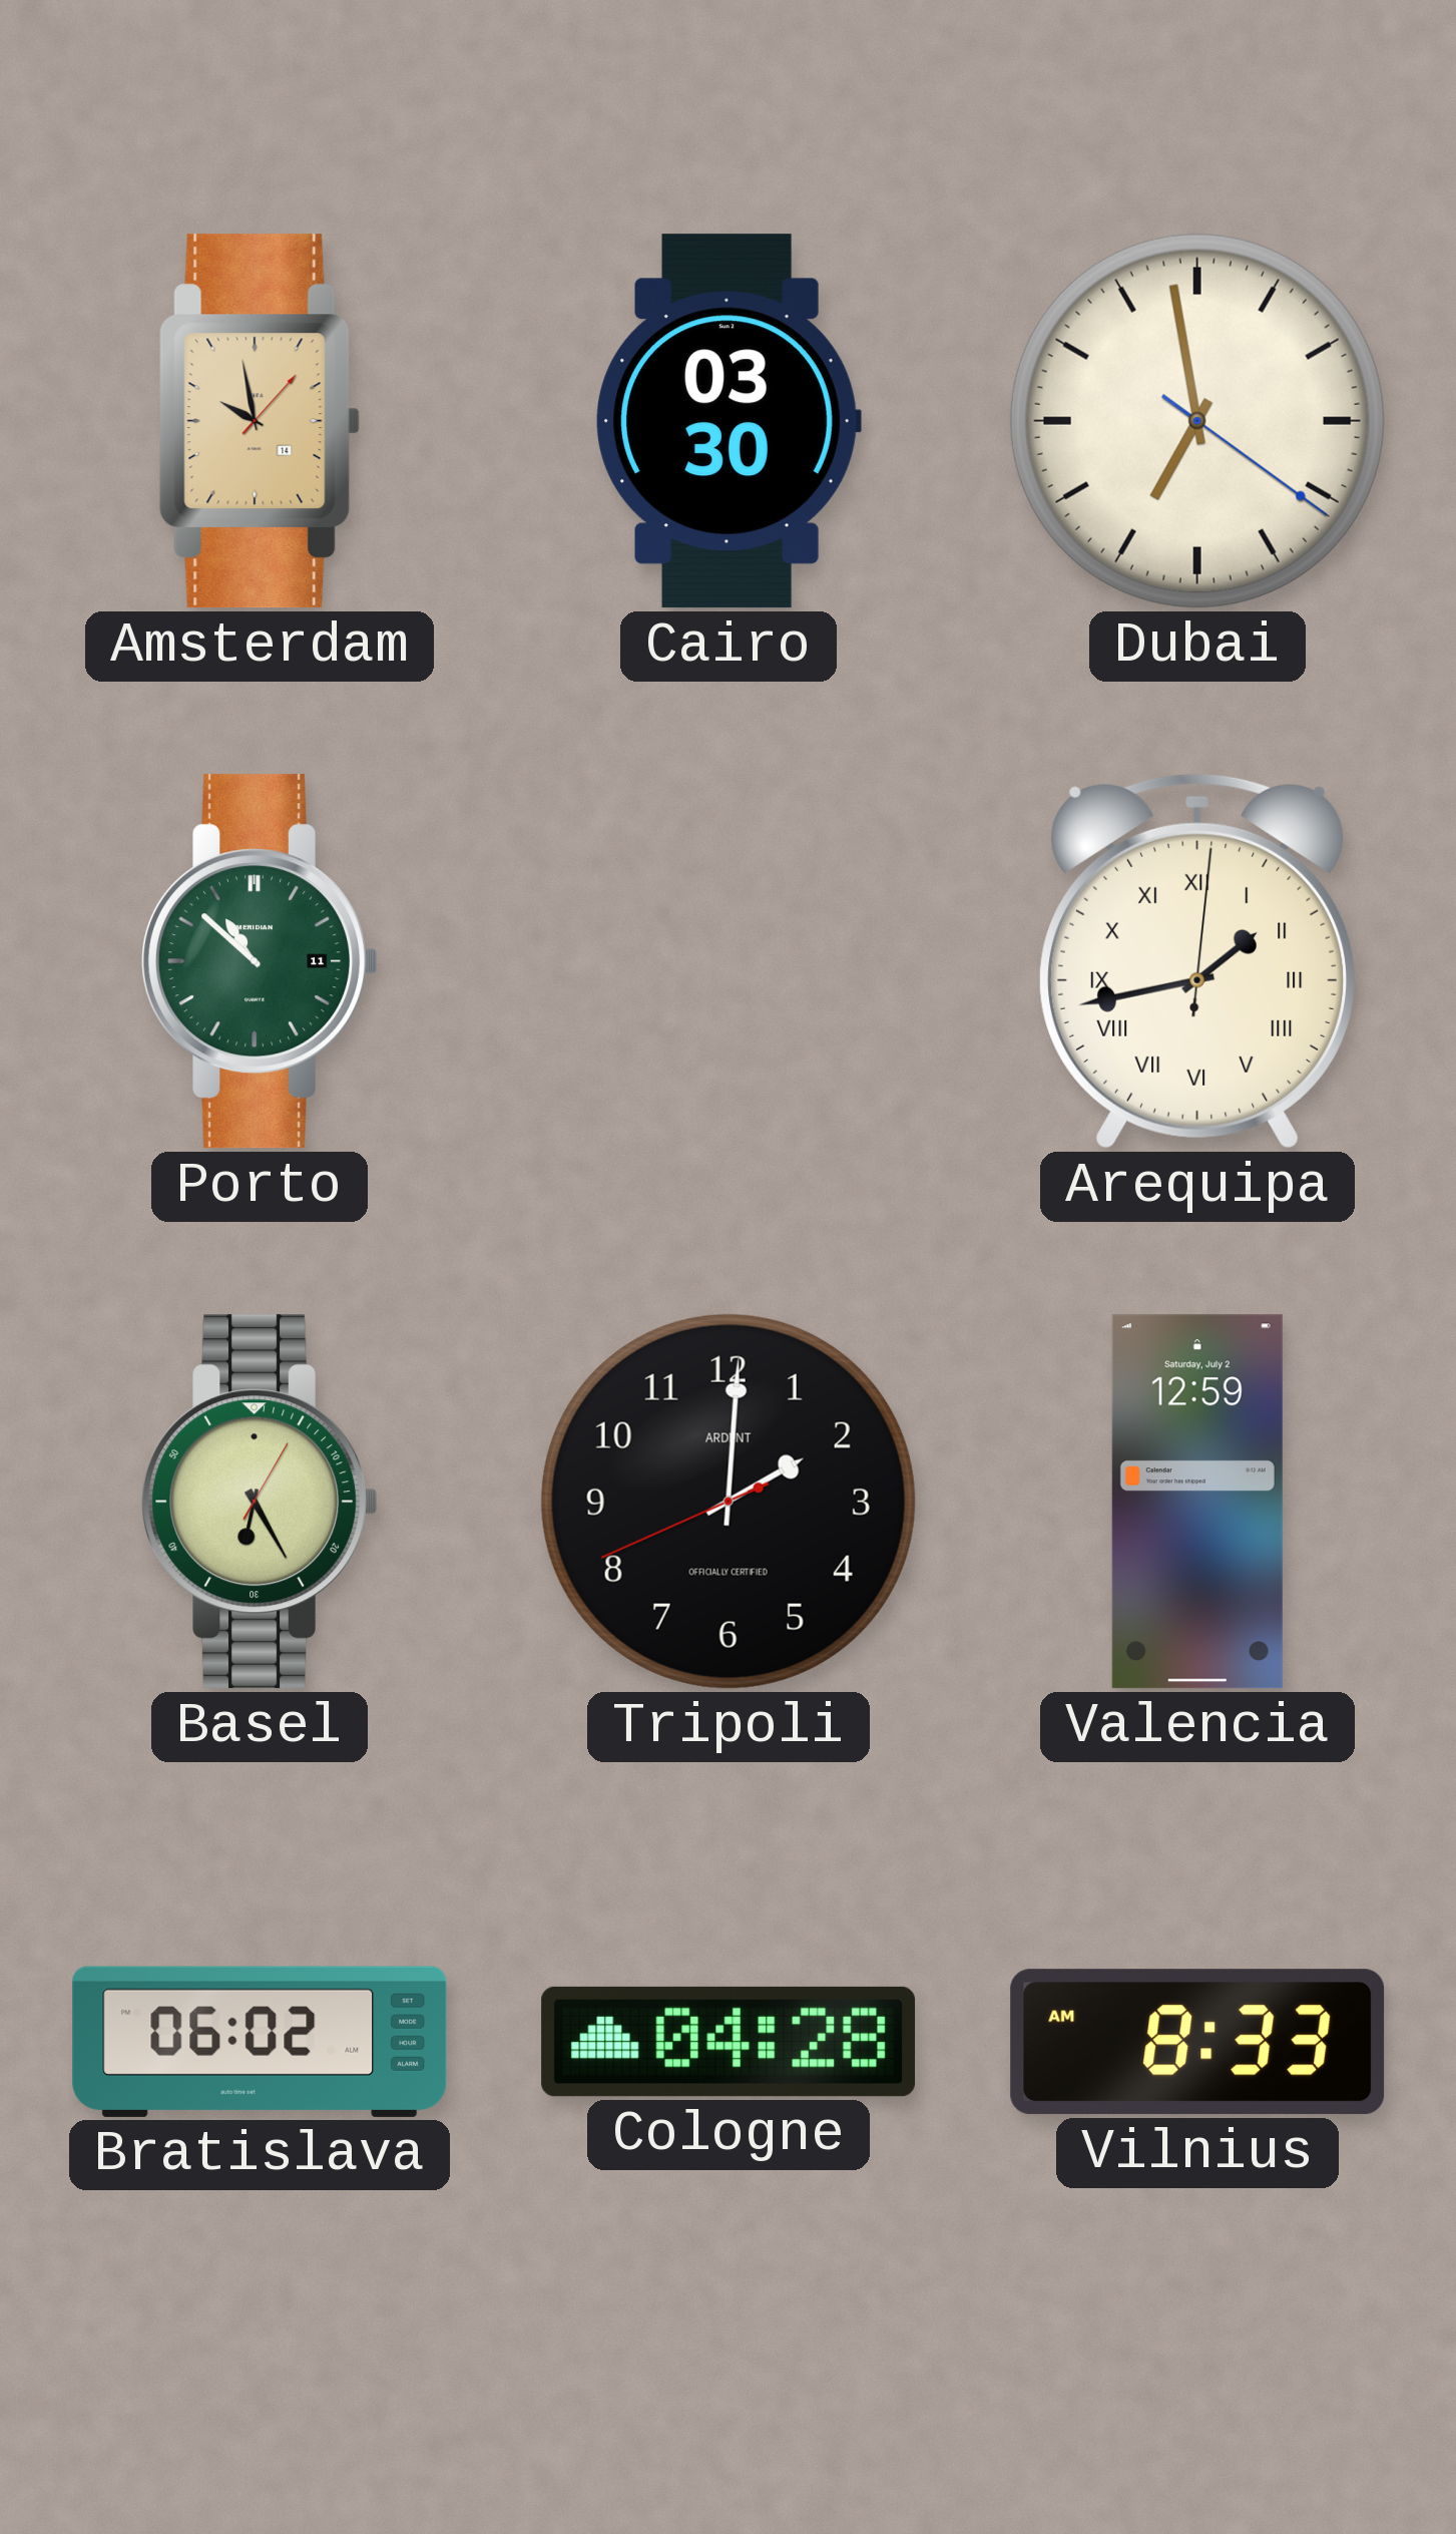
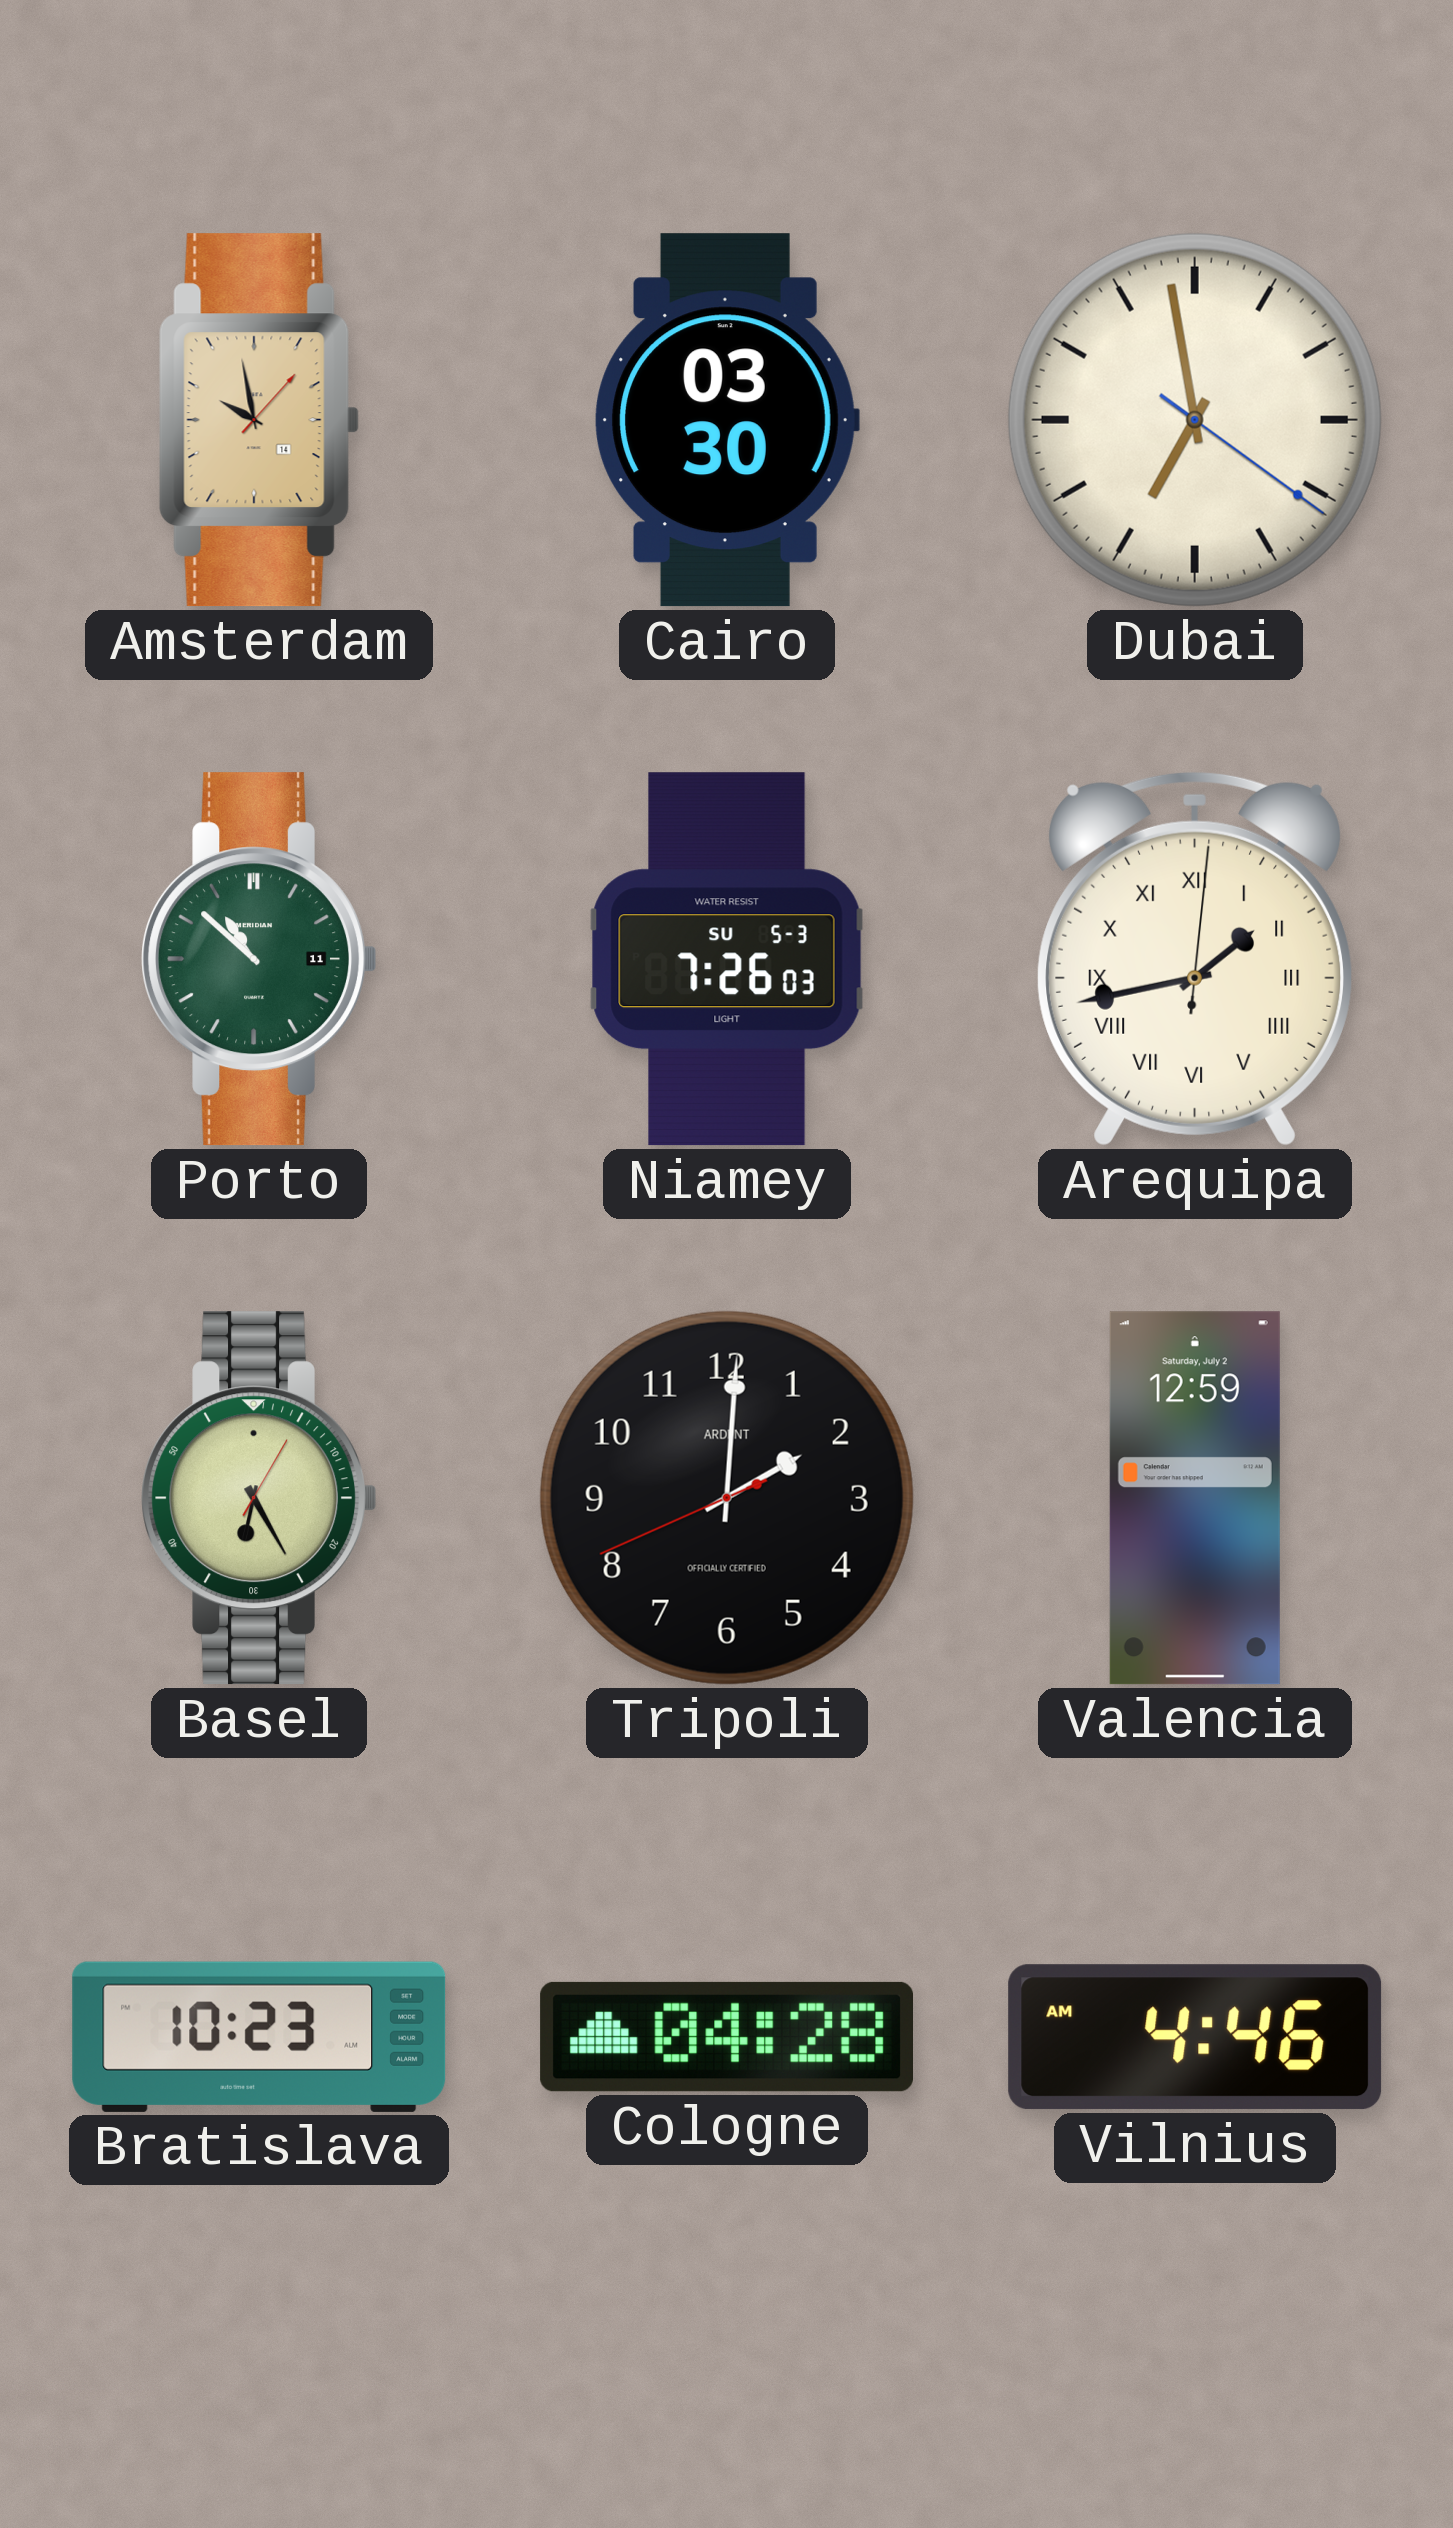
Niamey: none -> 7:26 (727, 959)
Bratislava: 06:02 -> 10:23 (259, 2037)
Vilnius: 8:33 -> 4:46 (1195, 2037)
